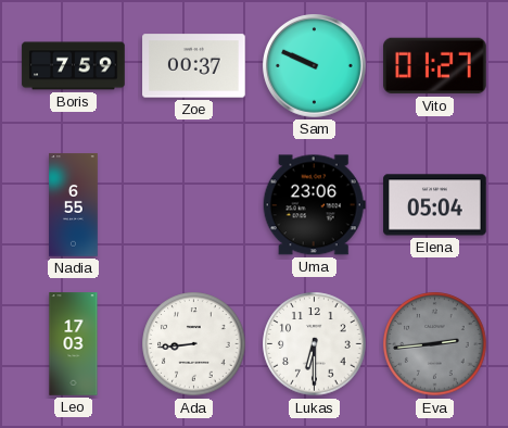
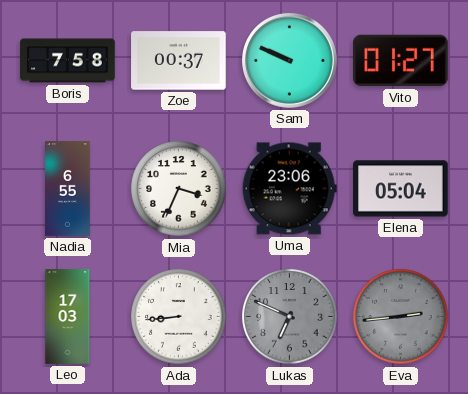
Boris: 7:59 -> 7:58 (68, 61)
Mia: none -> 3:34 (179, 189)
Lukas: 6:30 -> 6:49 (290, 317)
Lukas dial: white -> grey (290, 317)
